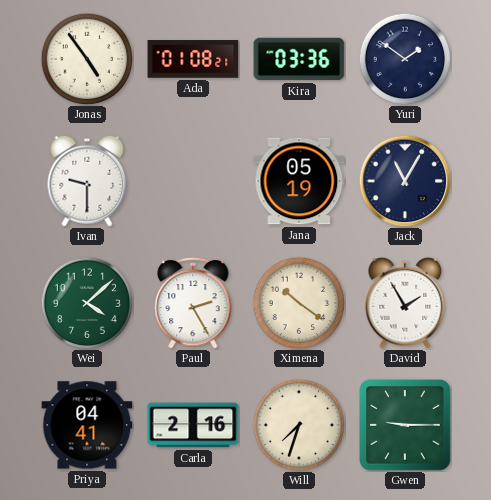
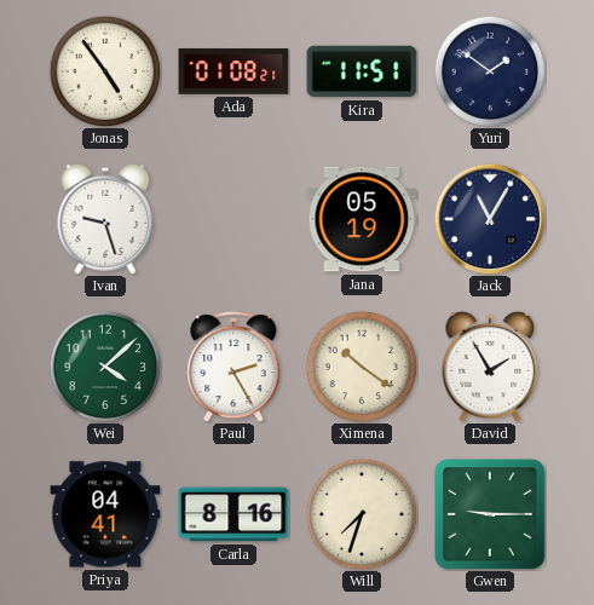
Kira: 03:36 -> 11:51 (362, 71)
Ivan: 9:30 -> 9:27 (105, 219)
Carla: 2:16 -> 8:16 (233, 514)
